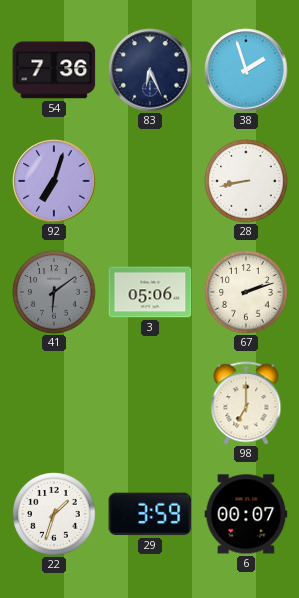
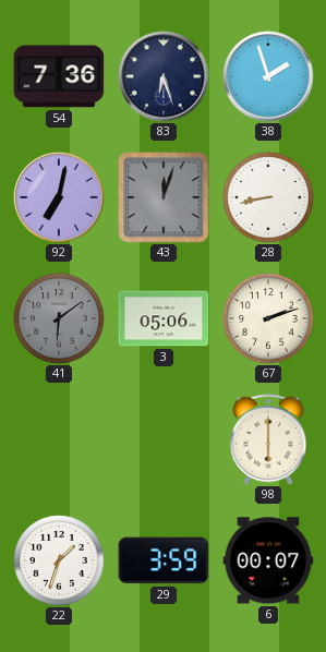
83: 6:26 -> 6:27 (164, 76)
92: 7:03 -> 7:02 (59, 197)
43: none -> 12:03 (164, 197)
98: 7:00 -> 6:00 (268, 439)
